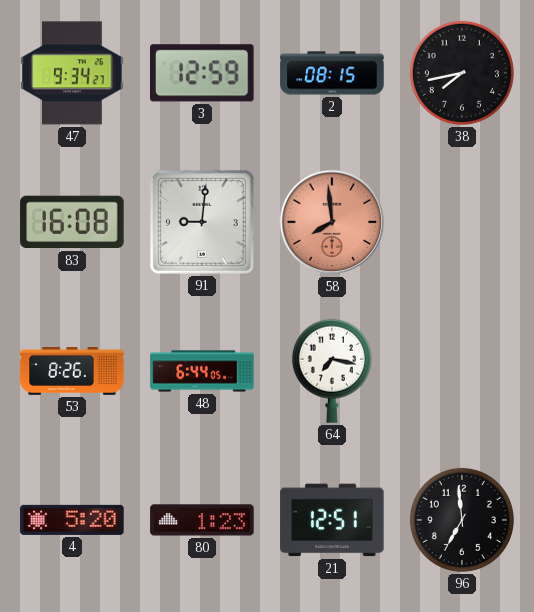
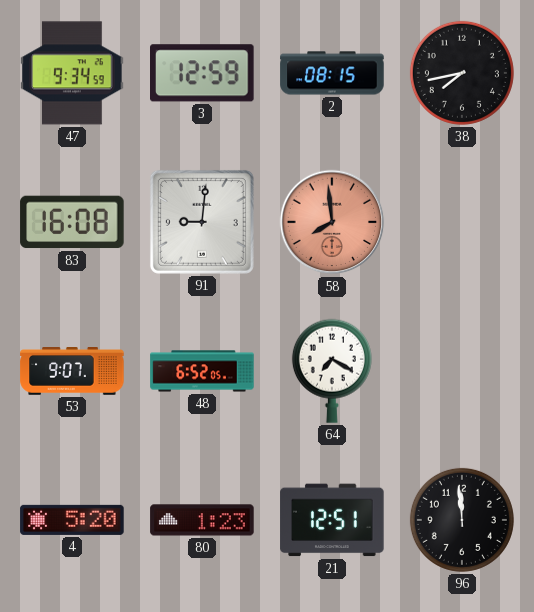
47: 9:34:27 -> 9:34:59 (72, 73)
53: 8:26 -> 9:07 (72, 372)
48: 6:44 -> 6:52 (202, 371)
64: 7:17 -> 7:20 (332, 371)
96: 6:59 -> 11:59 (462, 520)
